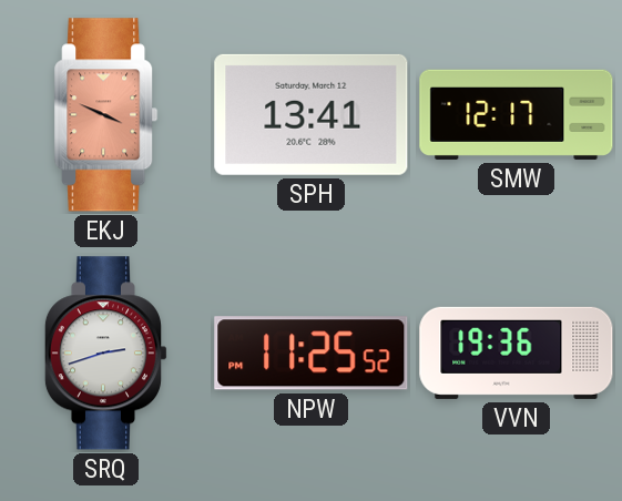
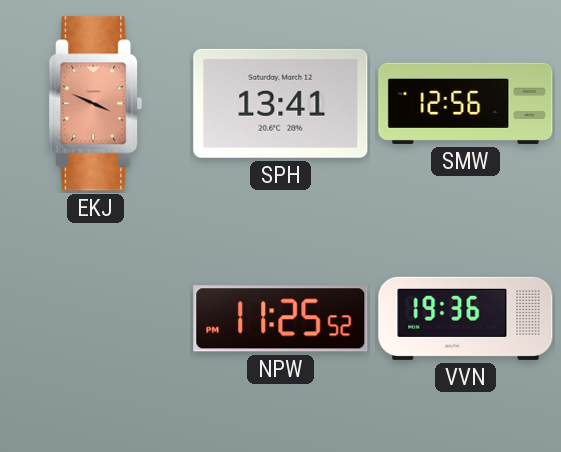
SMW: 12:17 -> 12:56 (466, 103)
SRQ: 2:42 -> none (105, 354)
